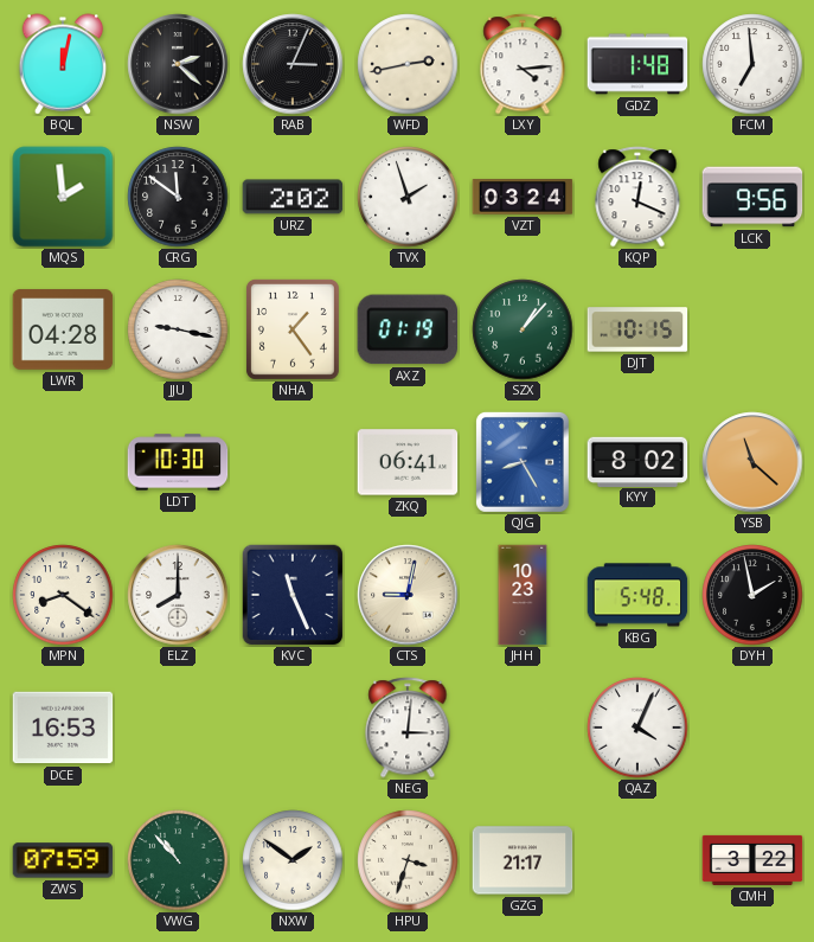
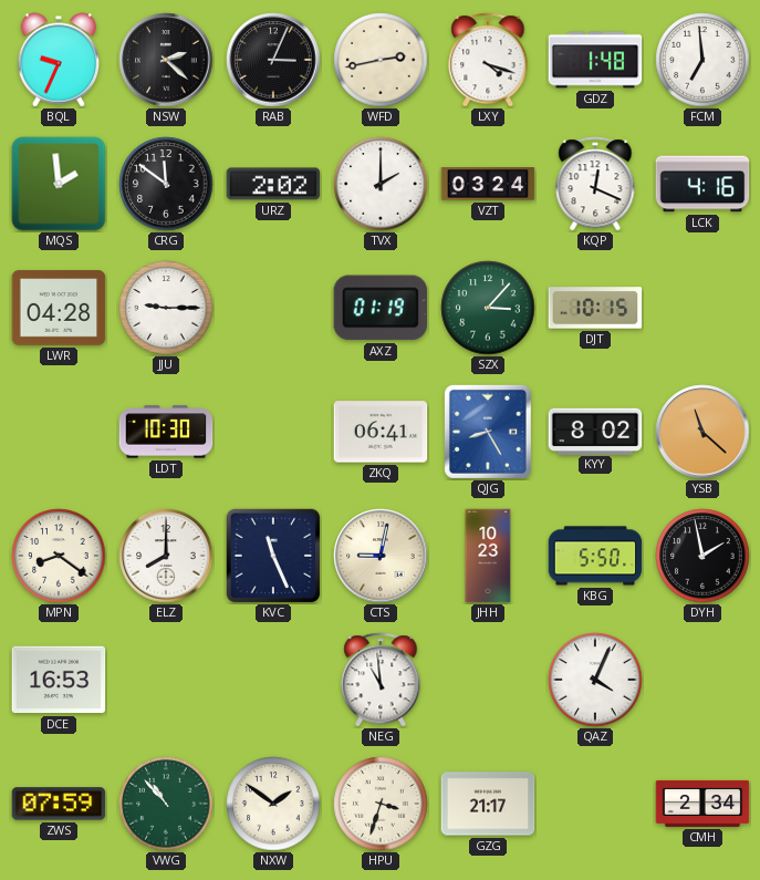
BQL: 12:02 -> 9:34 (59, 60)
LXY: 4:14 -> 4:18 (488, 60)
TVX: 1:57 -> 2:00 (381, 184)
LCK: 9:56 -> 4:16 (702, 184)
JJU: 9:17 -> 9:15 (166, 308)
NHA: 1:24 -> none (293, 329)
SZX: 1:07 -> 3:07 (488, 308)
KBG: 5:48 -> 5:50 (595, 556)
NEG: 3:01 -> 10:59 (381, 680)
CMH: 3:22 -> 2:34 (702, 804)
